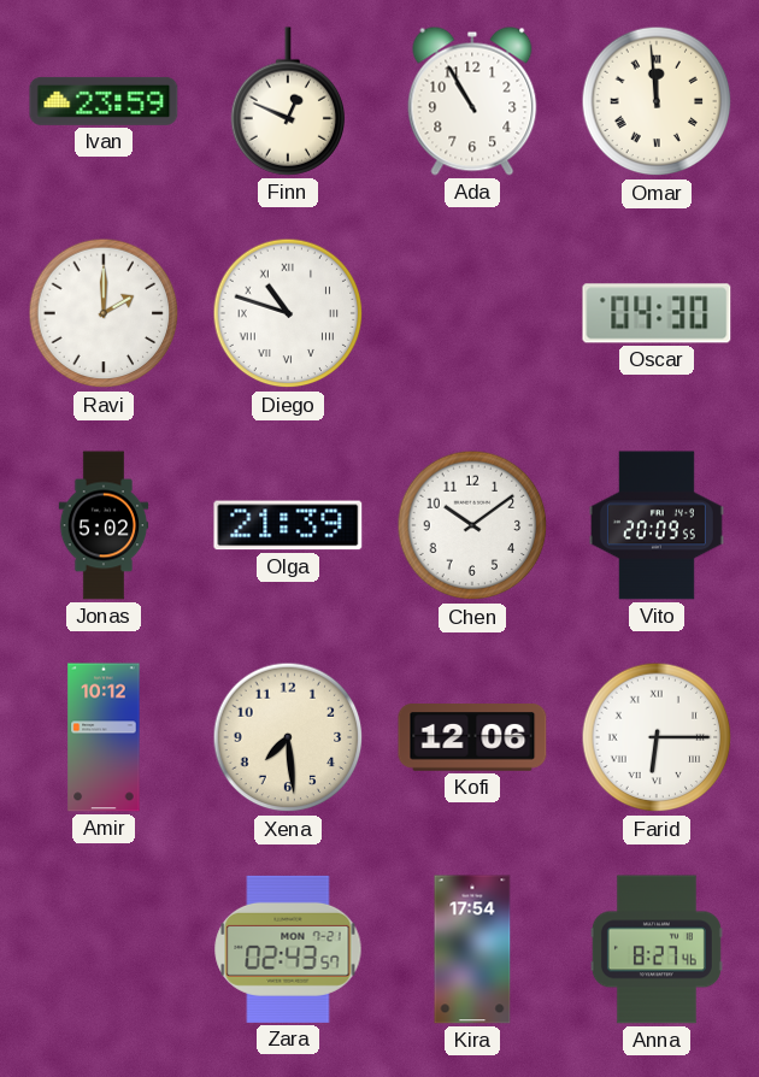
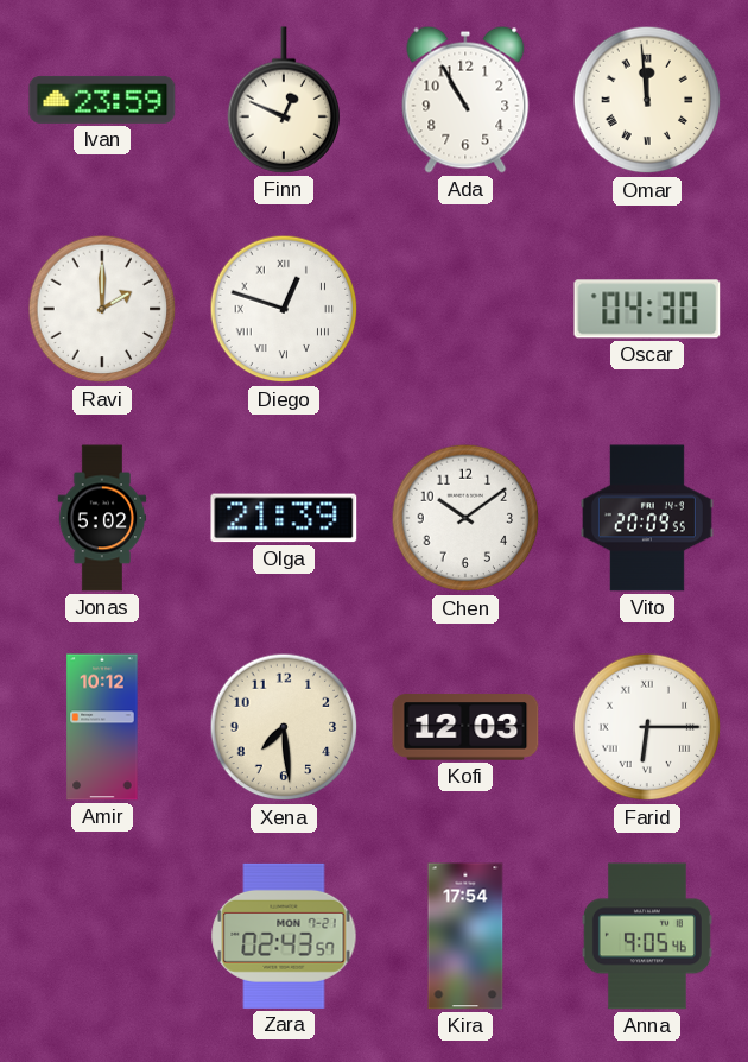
Diego: 10:48 -> 12:48 (284, 309)
Kofi: 12:06 -> 12:03 (465, 727)
Anna: 8:27 -> 9:05 (647, 936)
